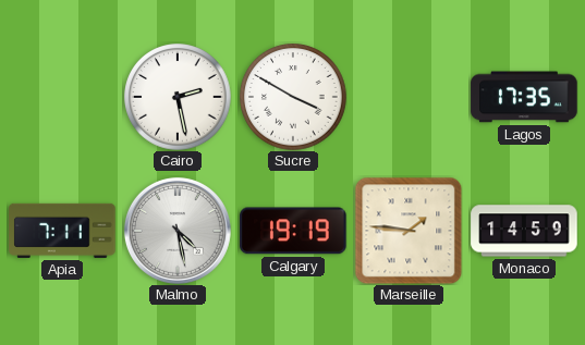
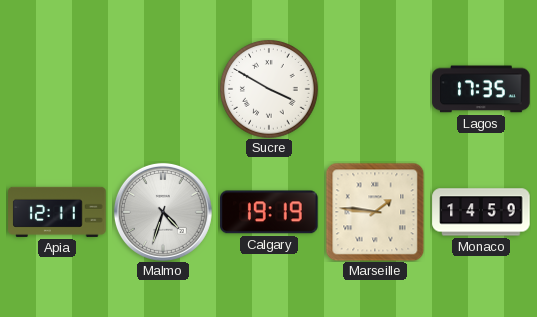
Cairo: 2:28 -> none (178, 97)
Apia: 7:11 -> 12:11 (57, 212)
Malmo: 4:28 -> 4:33 (163, 212)
